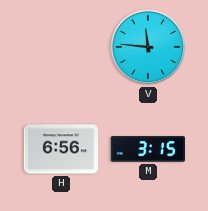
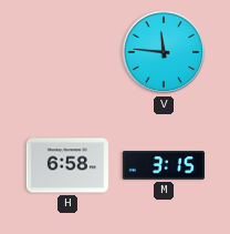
H: 6:56 -> 6:58 (66, 165)
